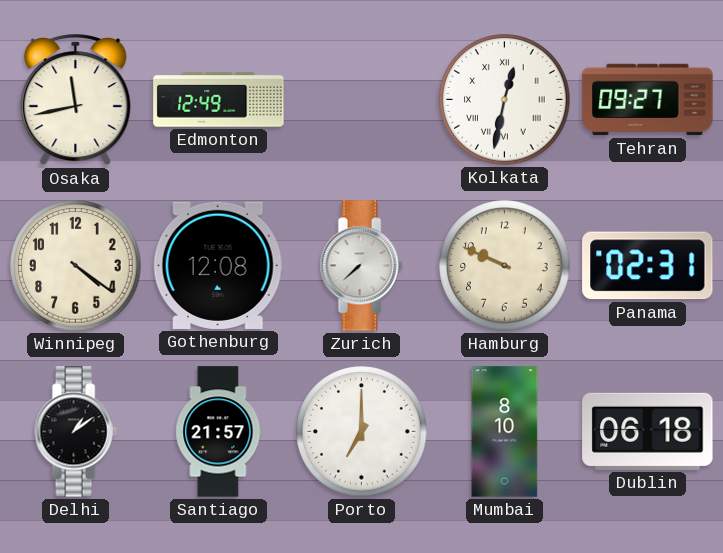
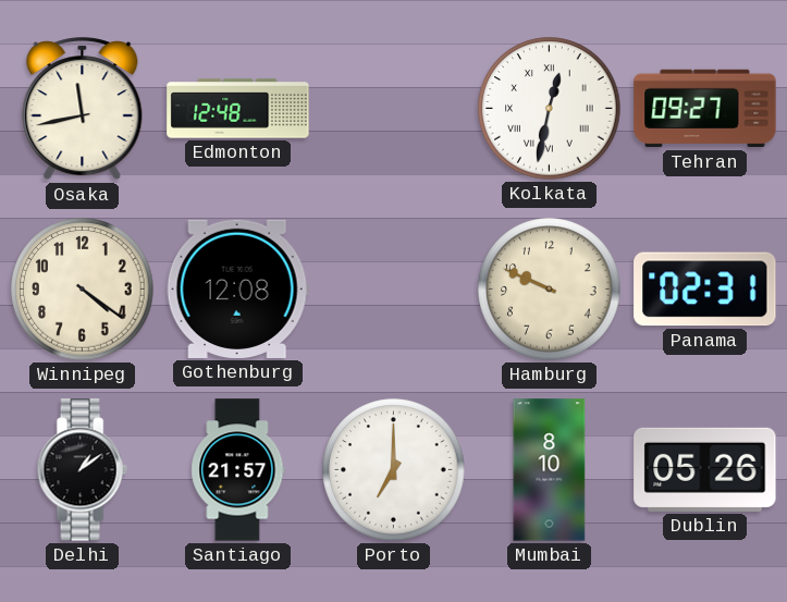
Edmonton: 12:49 -> 12:48 (238, 109)
Zurich: 7:38 -> none (361, 266)
Dublin: 06:18 -> 05:26 (705, 469)
